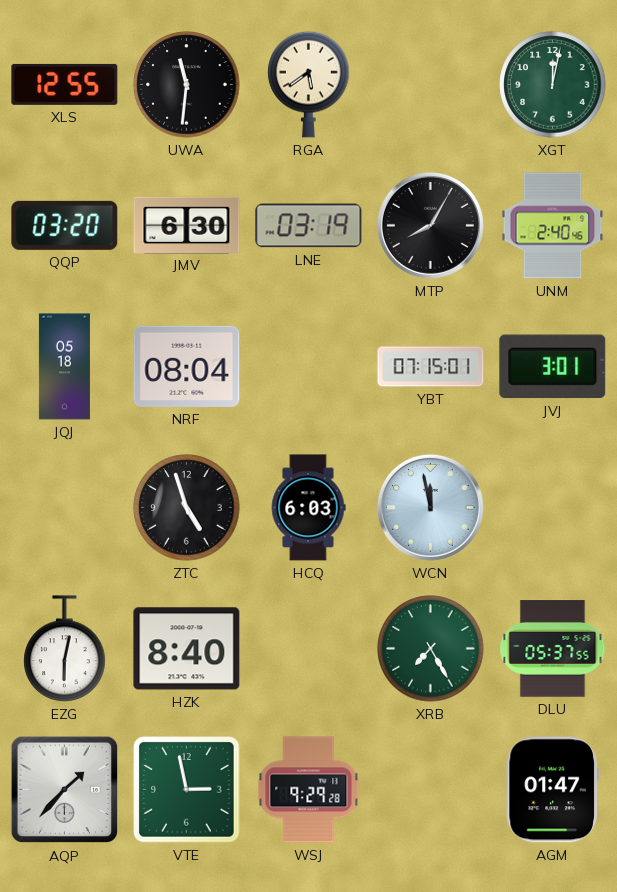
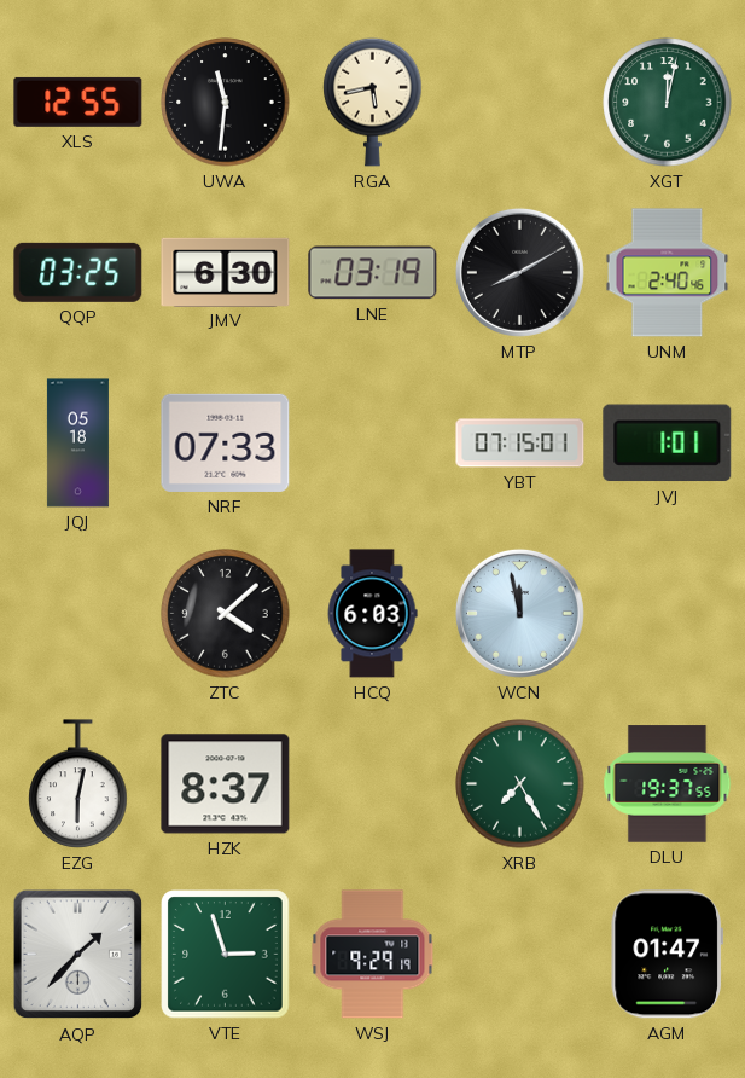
RGA: 5:39 -> 5:43 (373, 102)
QQP: 03:20 -> 03:25 (78, 272)
MTP: 8:05 -> 8:10 (519, 272)
NRF: 08:04 -> 07:33 (226, 442)
JVJ: 3:01 -> 1:01 (668, 444)
ZTC: 4:57 -> 4:08 (226, 614)
HZK: 8:40 -> 8:37 (226, 784)
DLU: 05:37 -> 19:37 (668, 784)
VTE: 2:58 -> 2:57 (226, 955)
WSJ: 9:29:28 -> 9:29:19 (373, 955)
